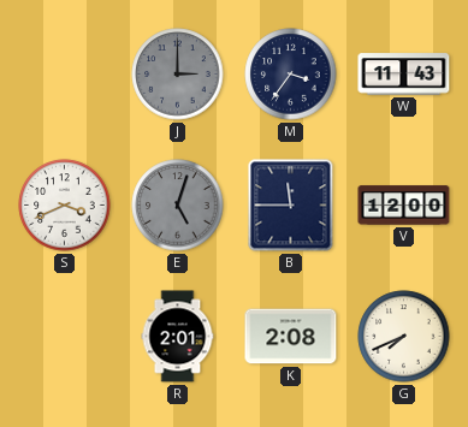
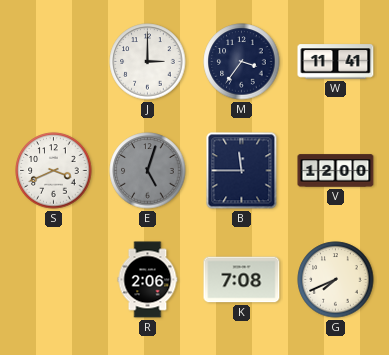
J dial: grey -> white (148, 62)
W: 11:43 -> 11:41 (336, 62)
R: 2:01 -> 2:06 (148, 280)
K: 2:08 -> 7:08 (242, 280)
